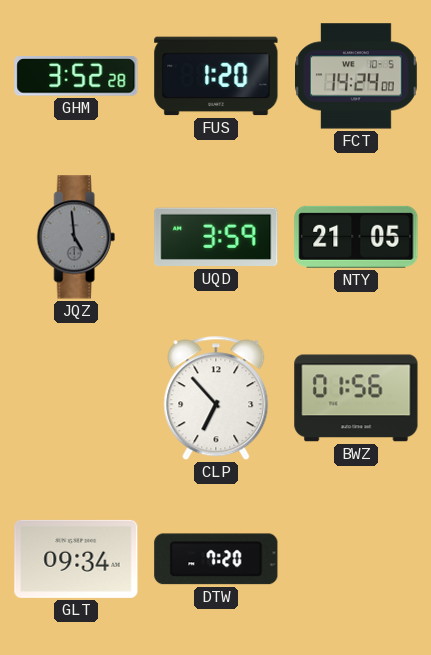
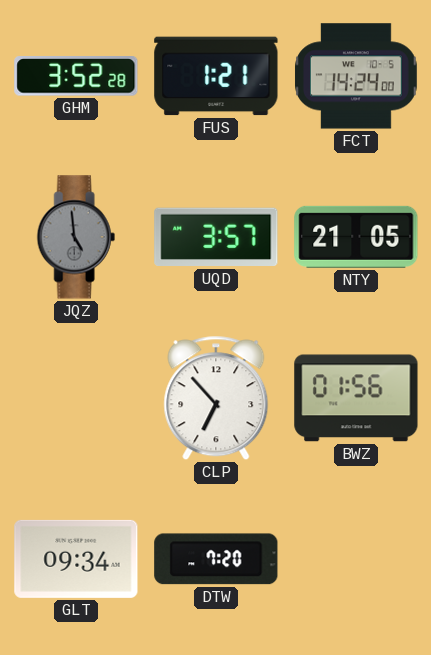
FUS: 1:20 -> 1:21 (216, 76)
UQD: 3:59 -> 3:57 (216, 237)
